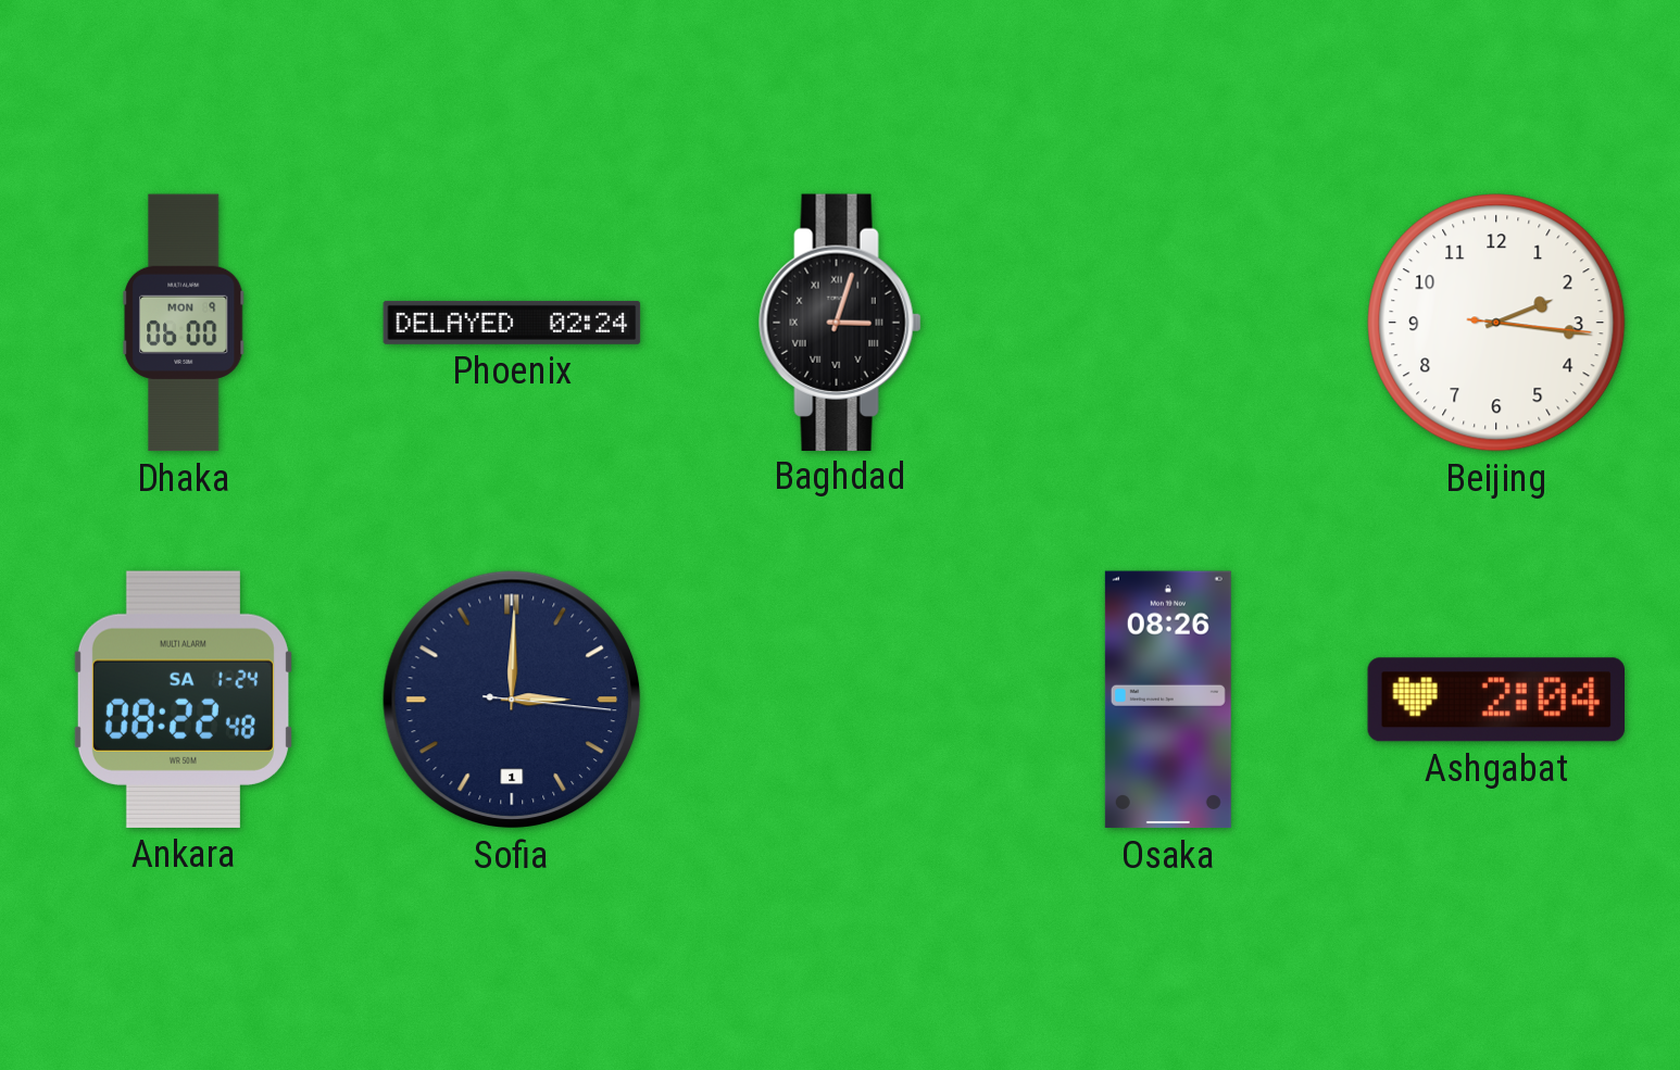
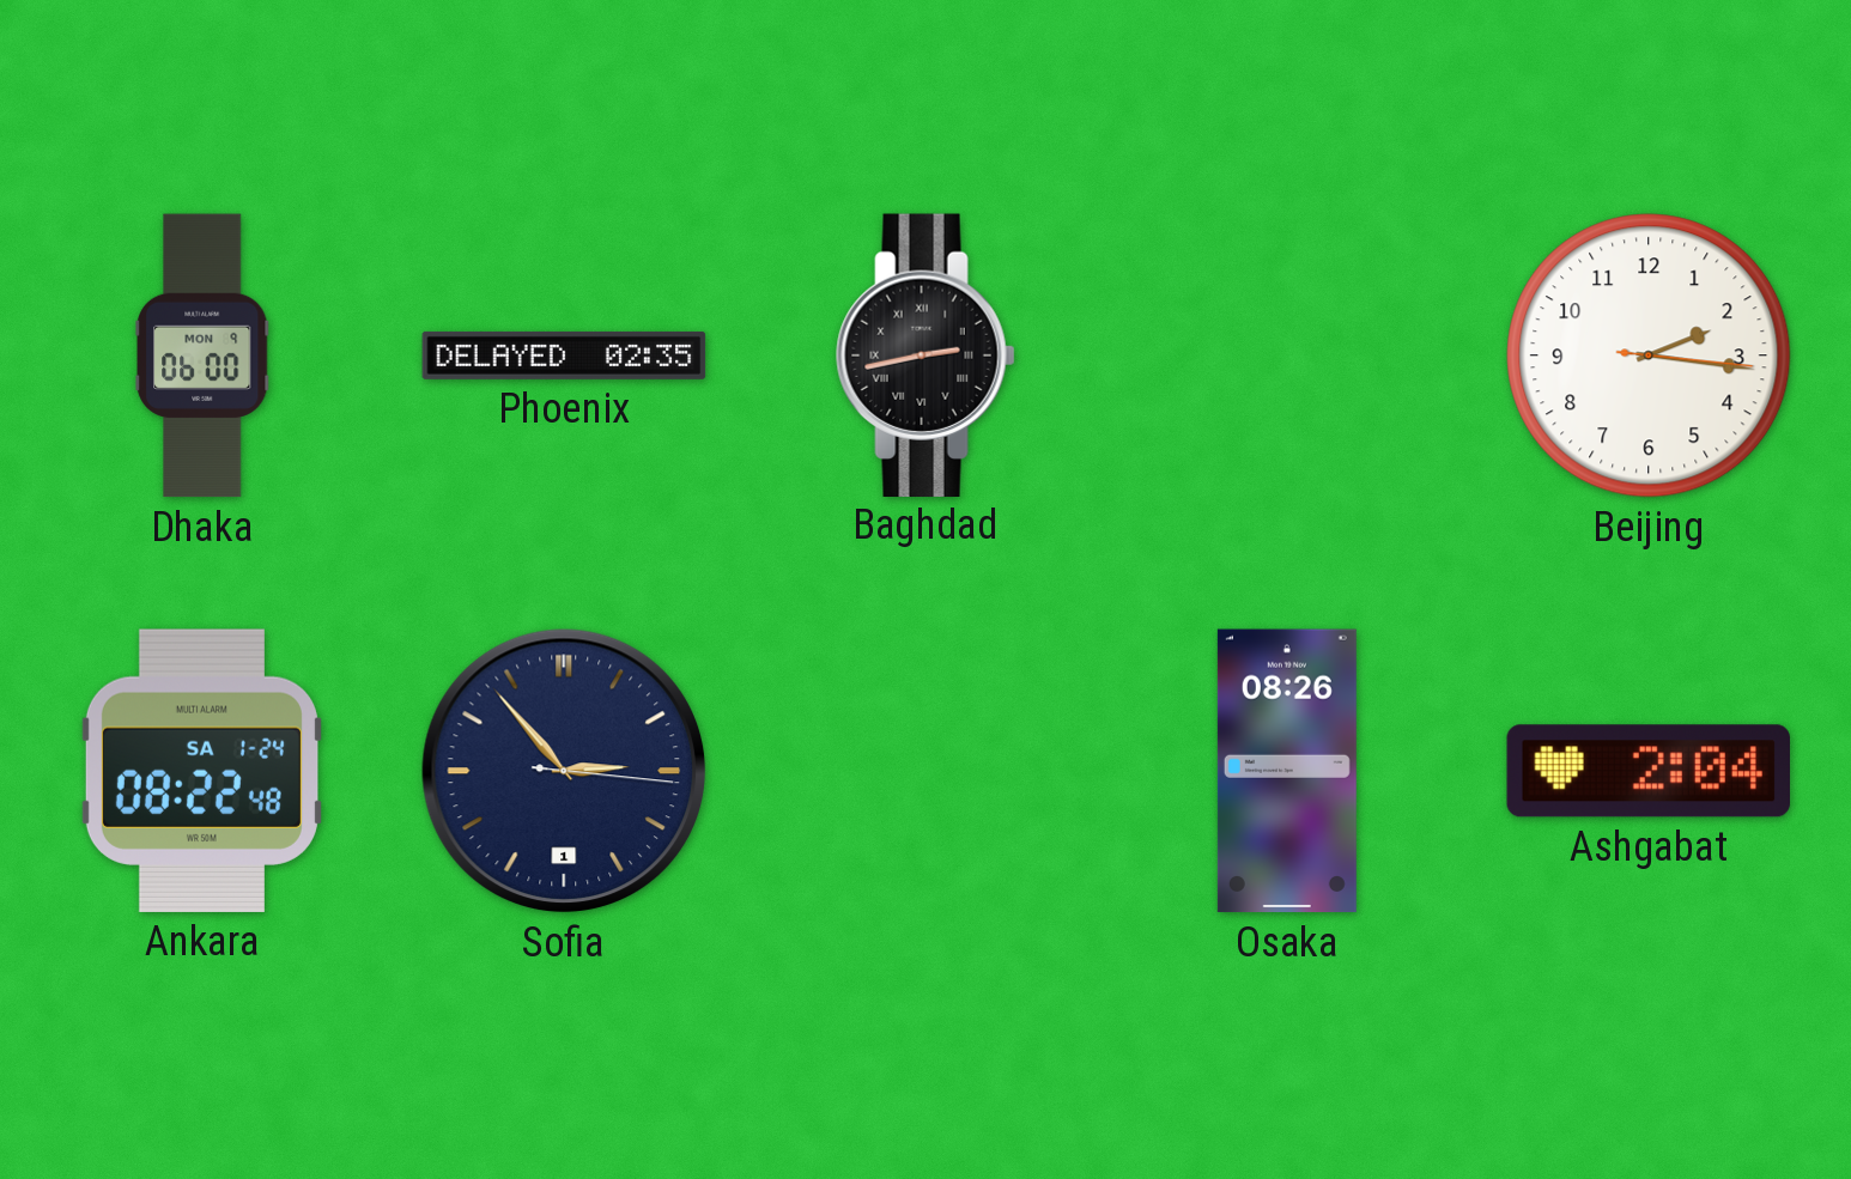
Phoenix: 02:24 -> 02:35 (564, 355)
Baghdad: 3:03 -> 2:43 (925, 354)
Sofia: 3:00 -> 2:53 (564, 771)
